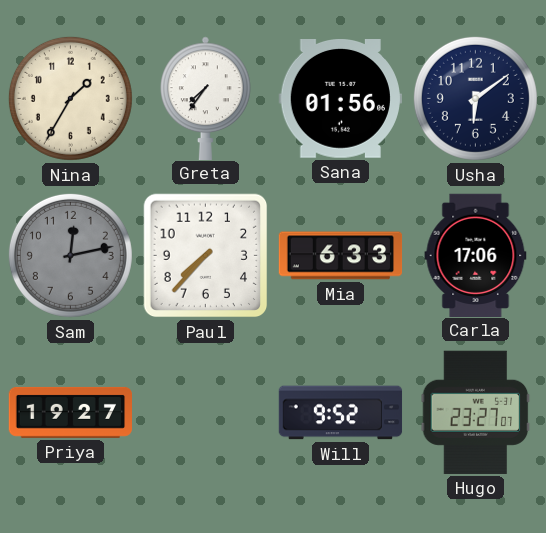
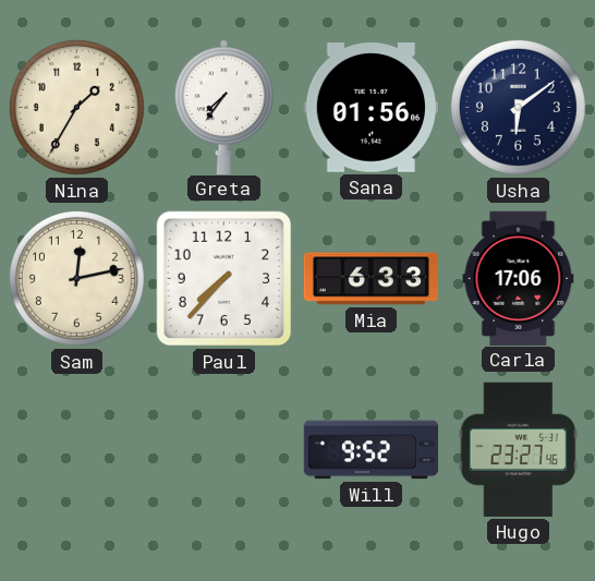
Sam dial: grey -> cream (76, 278)
Priya: 19:27 -> none (70, 412)
Hugo: 23:27:07 -> 23:27:46 (519, 449)
